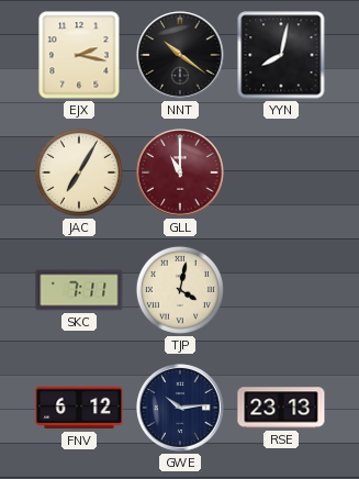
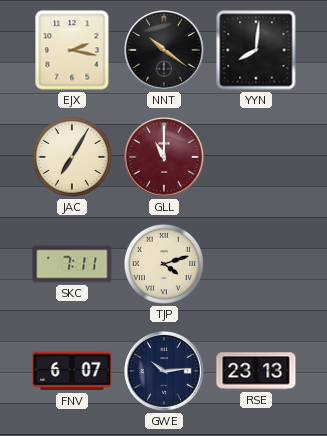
YYN: 8:02 -> 8:01 (256, 50)
TJP: 4:02 -> 4:12 (164, 264)
FNV: 6:12 -> 6:07 (72, 371)
